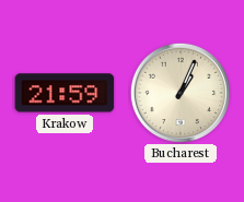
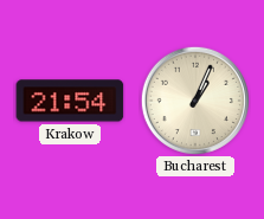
Krakow: 21:59 -> 21:54 (70, 101)
